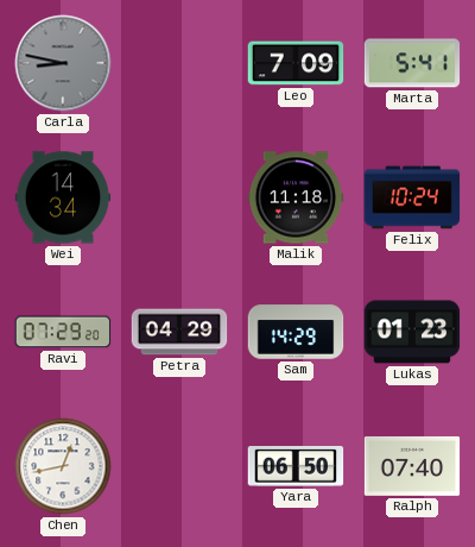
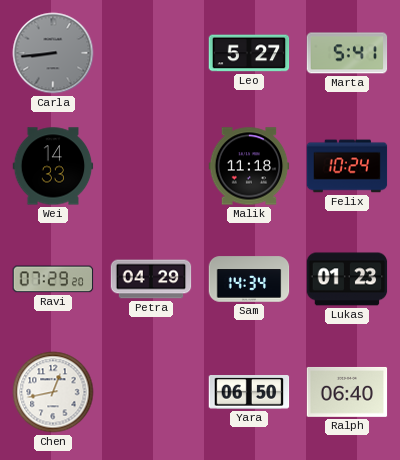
Carla: 8:47 -> 8:44 (53, 53)
Leo: 7:09 -> 5:27 (249, 53)
Wei: 14:34 -> 14:33 (53, 166)
Sam: 14:29 -> 14:34 (249, 279)
Ralph: 07:40 -> 06:40 (347, 392)
